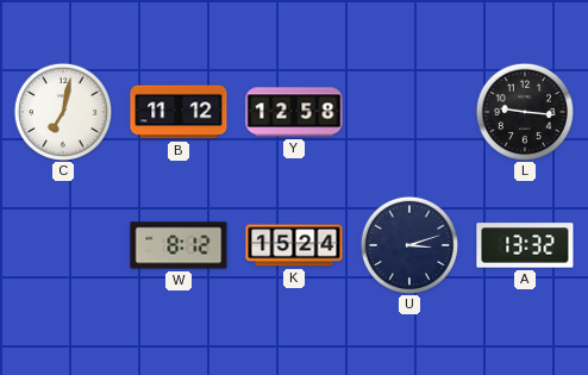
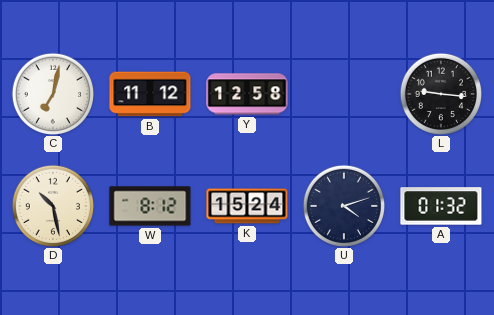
D: none -> 10:28 (52, 205)
U: 3:12 -> 4:12 (343, 205)
A: 13:32 -> 01:32 (441, 206)
